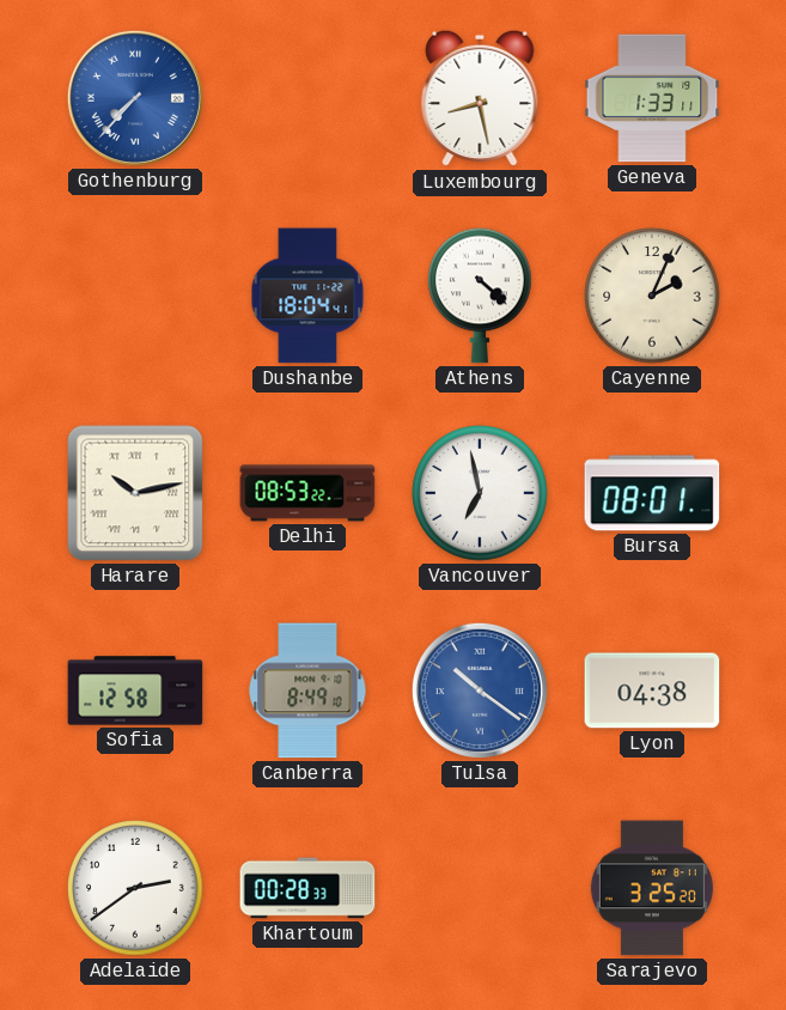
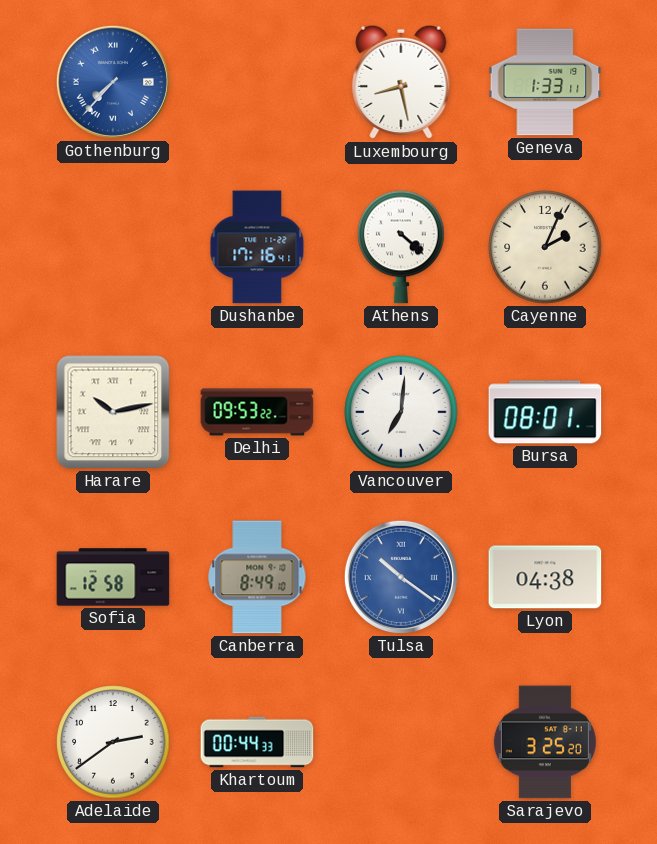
Dushanbe: 18:04 -> 17:16 (257, 247)
Delhi: 08:53 -> 09:53 (257, 412)
Vancouver: 6:58 -> 7:01 (401, 412)
Khartoum: 00:28 -> 00:44 (257, 742)
